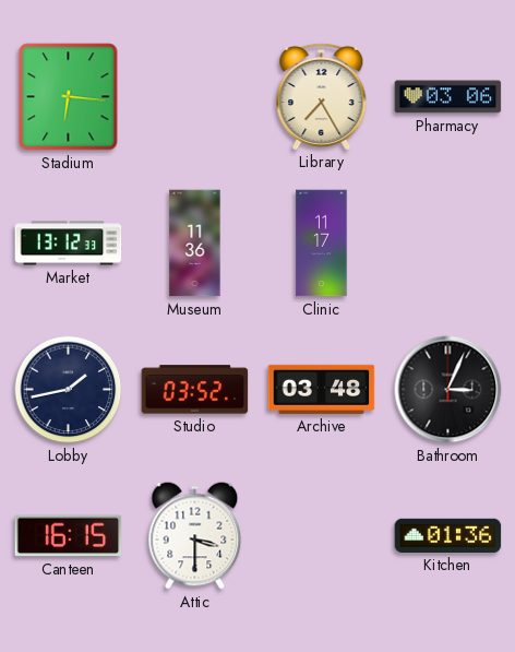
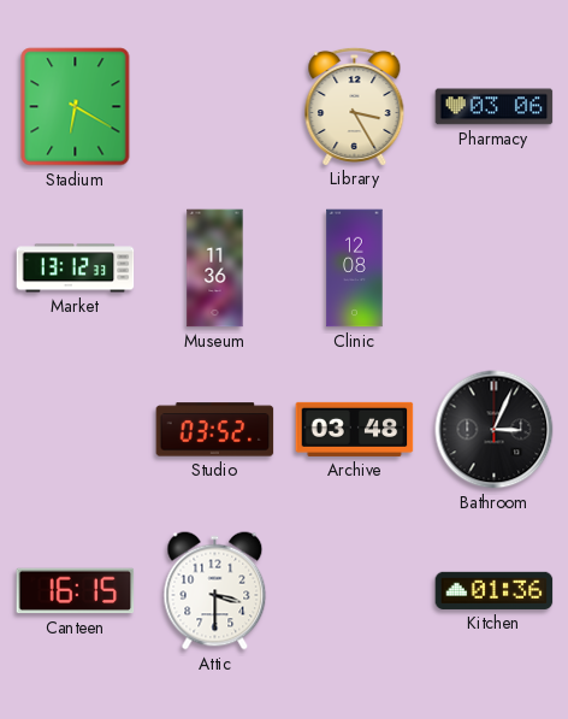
Stadium: 6:16 -> 6:20 (76, 107)
Library: 7:25 -> 3:25 (355, 106)
Clinic: 11:17 -> 12:08 (355, 269)
Lobby: 1:43 -> none (69, 390)
